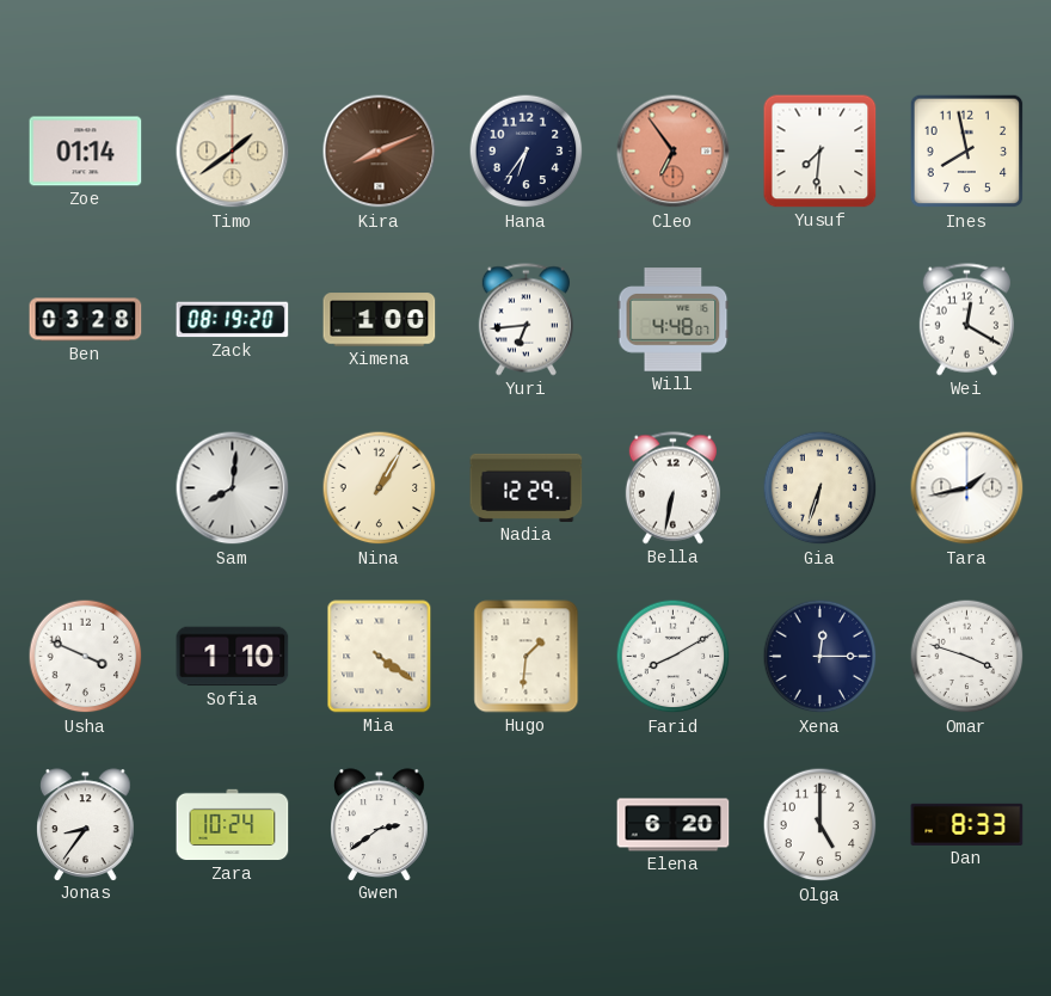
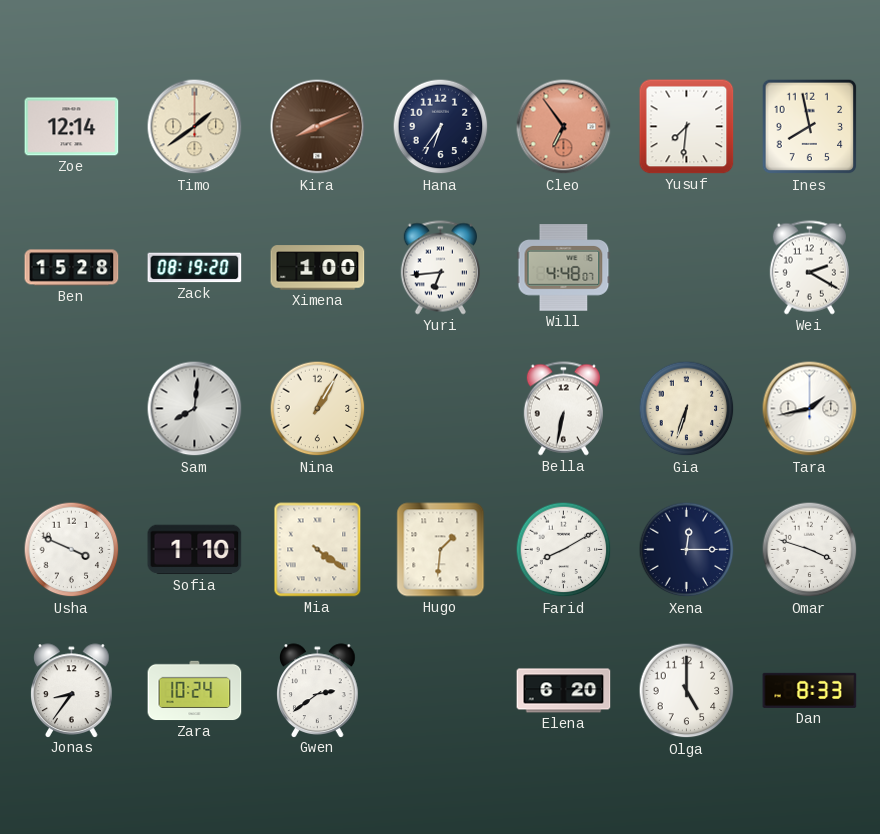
Zoe: 01:14 -> 12:14 (72, 127)
Ben: 03:28 -> 15:28 (72, 268)
Wei: 12:20 -> 2:20 (809, 268)
Nadia: 12:29 -> none (527, 487)
